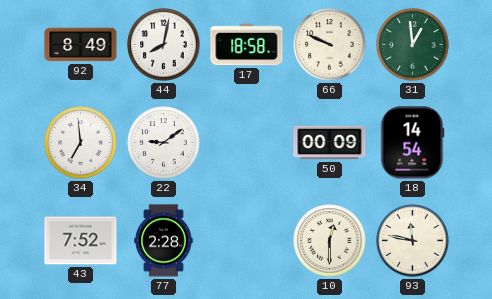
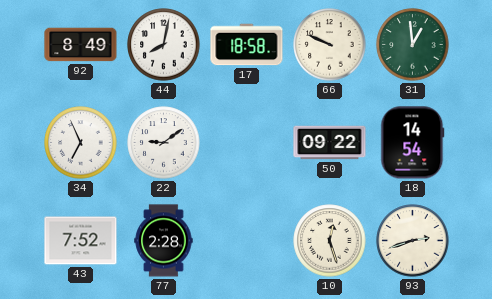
34: 6:59 -> 6:56 (81, 143)
50: 00:09 -> 09:22 (330, 143)
10: 12:30 -> 12:27 (330, 241)
93: 11:47 -> 2:42 (413, 241)
